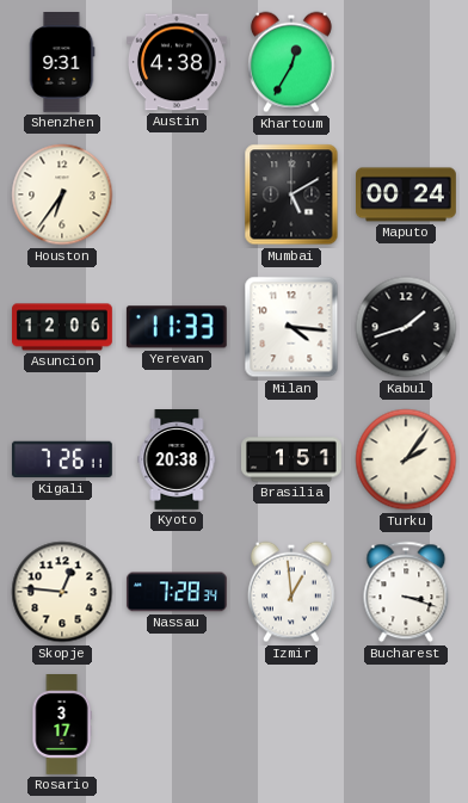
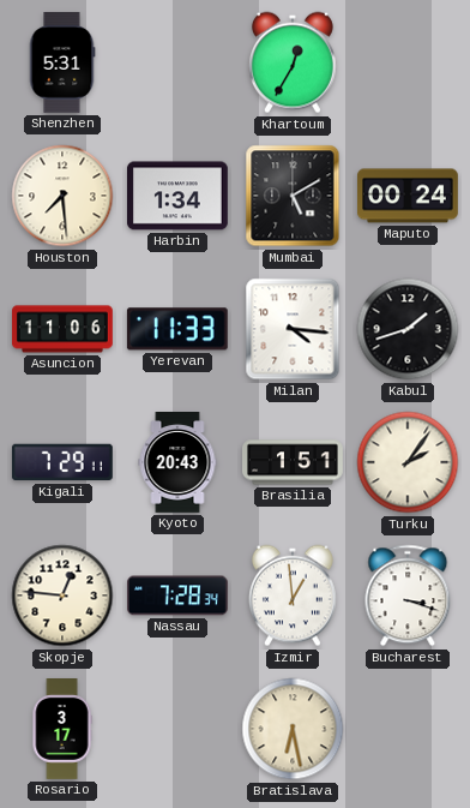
Shenzhen: 9:31 -> 5:31 (62, 64)
Austin: 4:38 -> none (177, 62)
Houston: 6:36 -> 7:29 (62, 196)
Harbin: none -> 1:34 (177, 196)
Asuncion: 12:06 -> 11:06 (64, 329)
Kigali: 7:26 -> 7:29 (62, 462)
Kyoto: 20:38 -> 20:43 (177, 463)
Bratislava: none -> 6:28 (293, 729)
